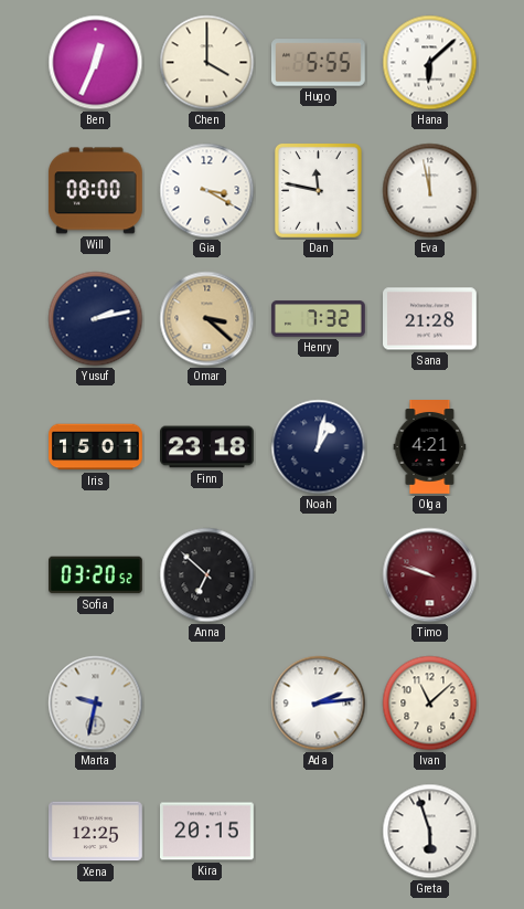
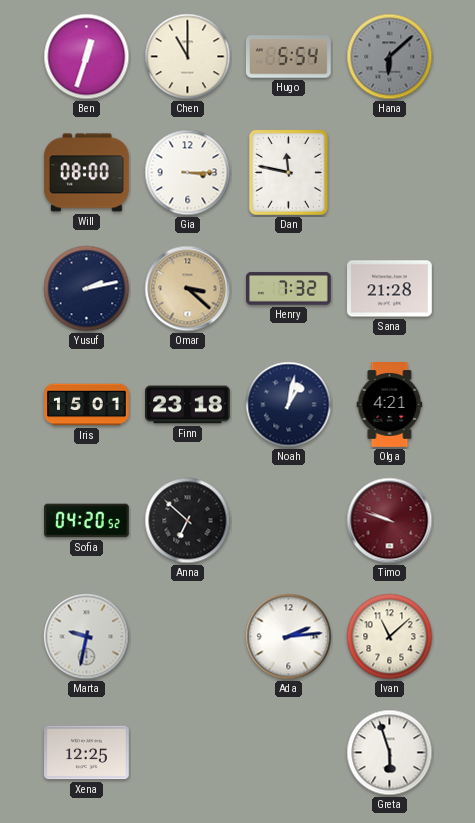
Ben: 12:34 -> 12:33 (87, 57)
Chen: 4:00 -> 11:00 (188, 57)
Hugo: 5:55 -> 5:54 (288, 57)
Hana dial: white -> grey (390, 57)
Gia: 3:20 -> 3:15 (188, 173)
Eva: 11:58 -> none (430, 191)
Sofia: 03:20 -> 04:20 (87, 521)
Kira: 20:15 -> none (207, 832)
